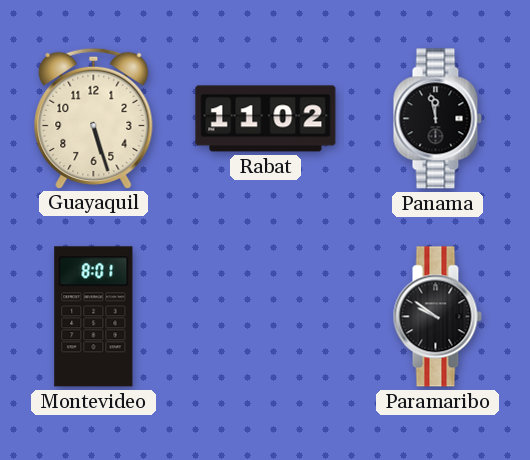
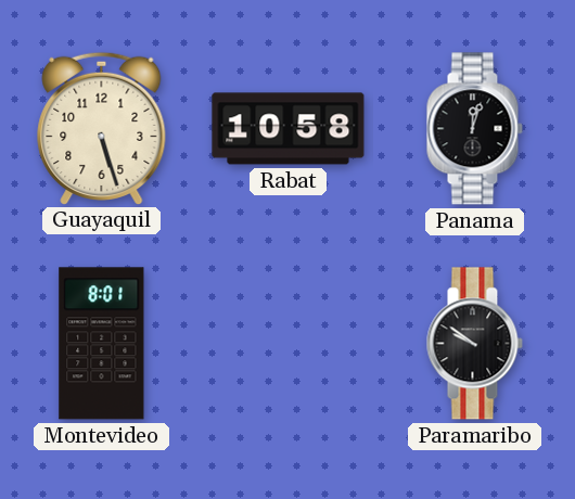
Rabat: 11:02 -> 10:58 (289, 129)
Panama: 11:58 -> 12:03 (474, 129)
